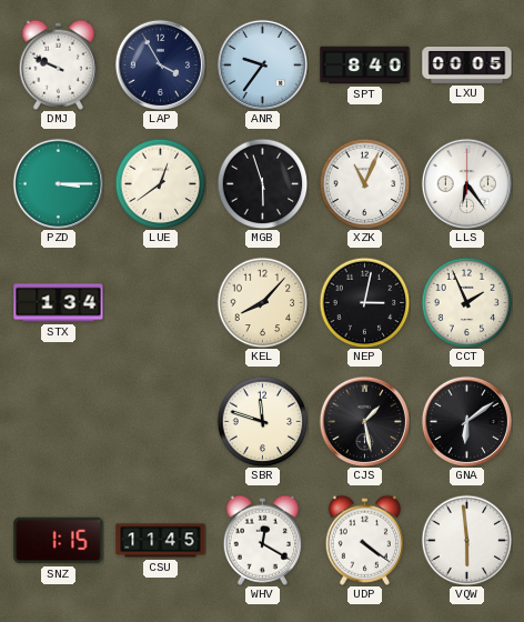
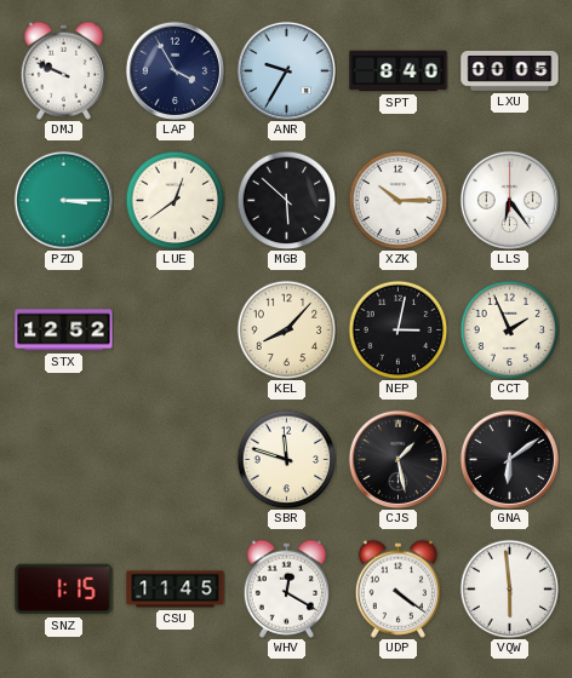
ANR: 9:36 -> 9:35 (286, 70)
MGB: 5:57 -> 5:52 (286, 200)
XZK: 11:04 -> 10:15 (397, 200)
STX: 1:34 -> 12:52 (64, 331)
